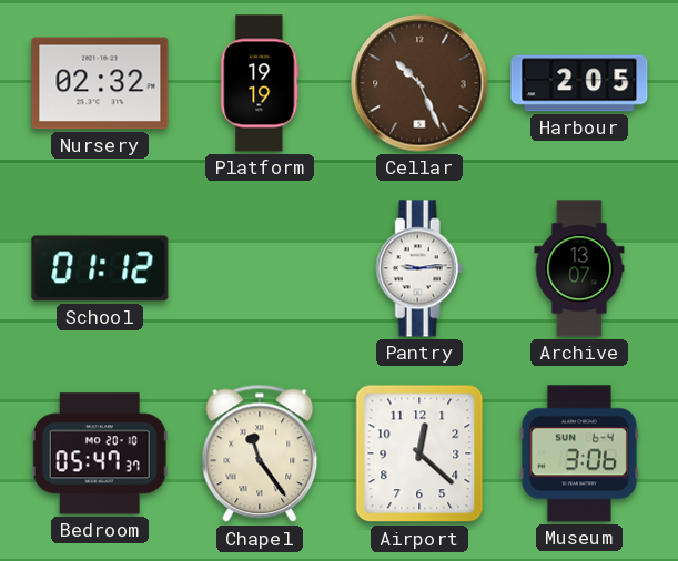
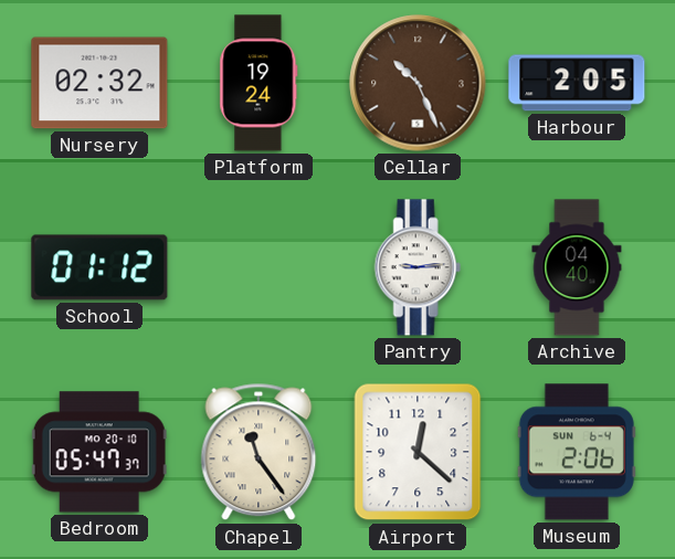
Platform: 19:19 -> 19:24 (259, 83)
Archive: 13:07 -> 04:40 (577, 267)
Museum: 3:06 -> 2:06 (577, 452)
